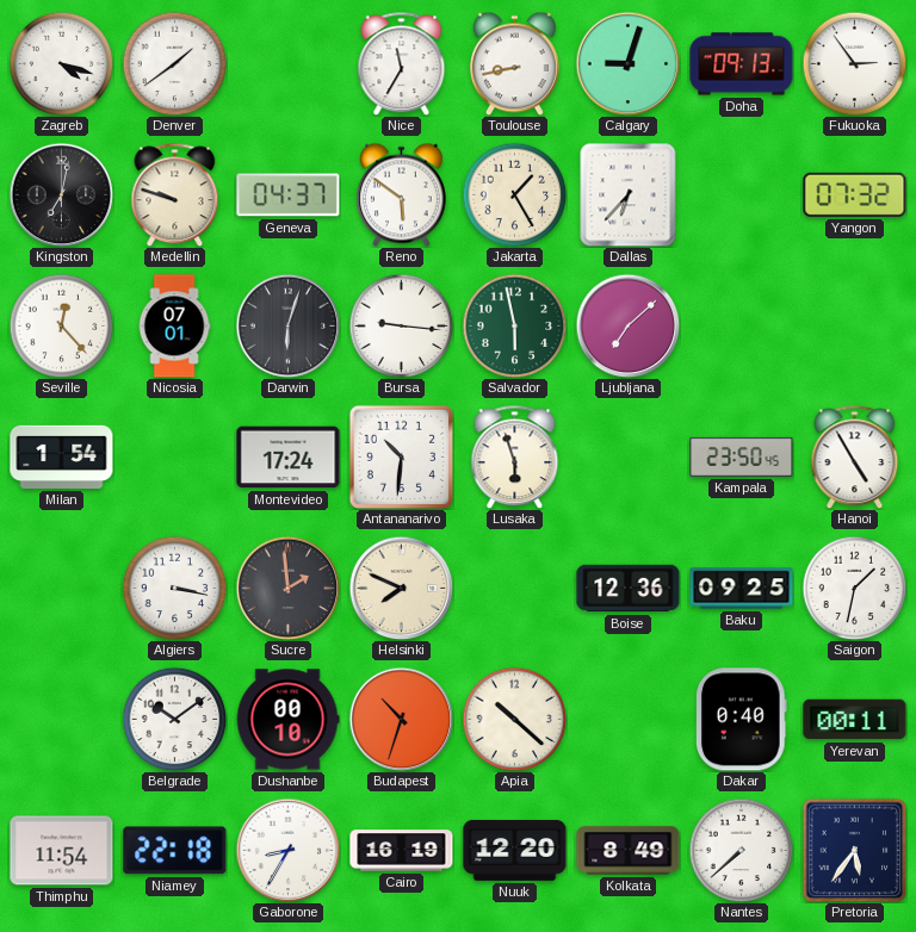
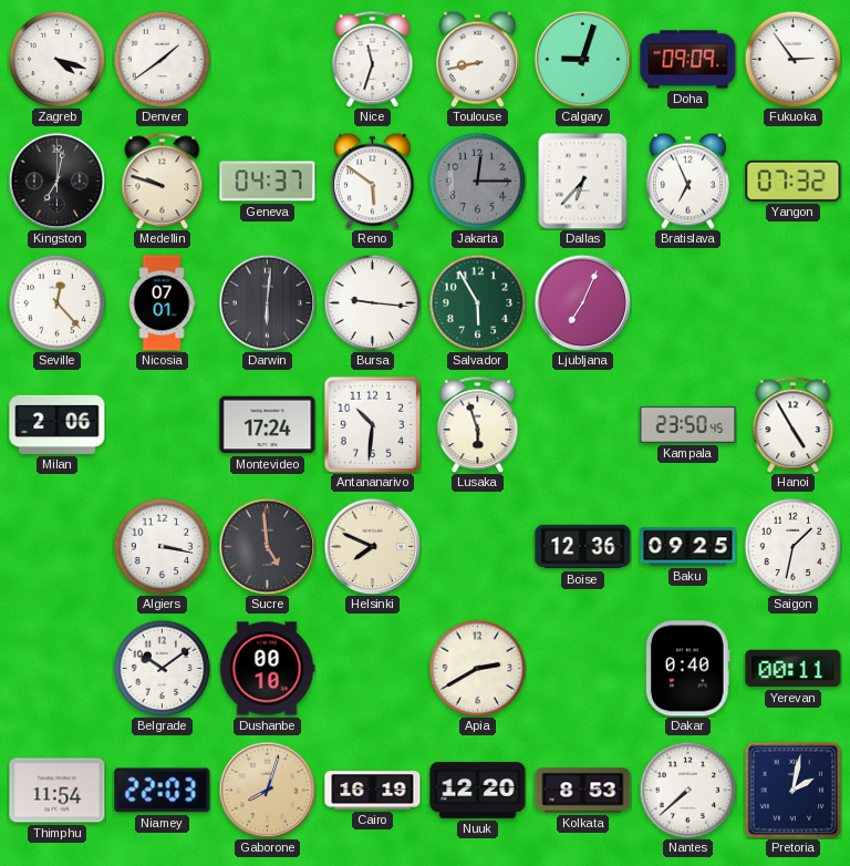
Nice: 11:35 -> 11:33 (373, 59)
Doha: 09:13 -> 09:09 (688, 60)
Jakarta: 1:25 -> 12:15 (477, 181)
Jakarta dial: cream -> grey (477, 181)
Bratislava: none -> 6:56 (688, 181)
Darwin: 6:03 -> 6:01 (267, 302)
Salvador: 5:58 -> 5:55 (477, 302)
Ljubljana: 7:08 -> 7:04 (582, 302)
Milan: 1:54 -> 2:06 (58, 424)
Sucre: 1:59 -> 4:59 (267, 546)
Budapest: 10:33 -> none (401, 719)
Apia: 10:22 -> 2:40 (477, 668)
Niamey: 22:18 -> 22:03 (163, 791)
Gaborone: 8:35 -> 8:03 (267, 790)
Gaborone dial: white -> champagne (267, 790)
Kolkata: 8:49 -> 8:53 (583, 791)
Pretoria: 5:36 -> 2:02 (792, 790)
